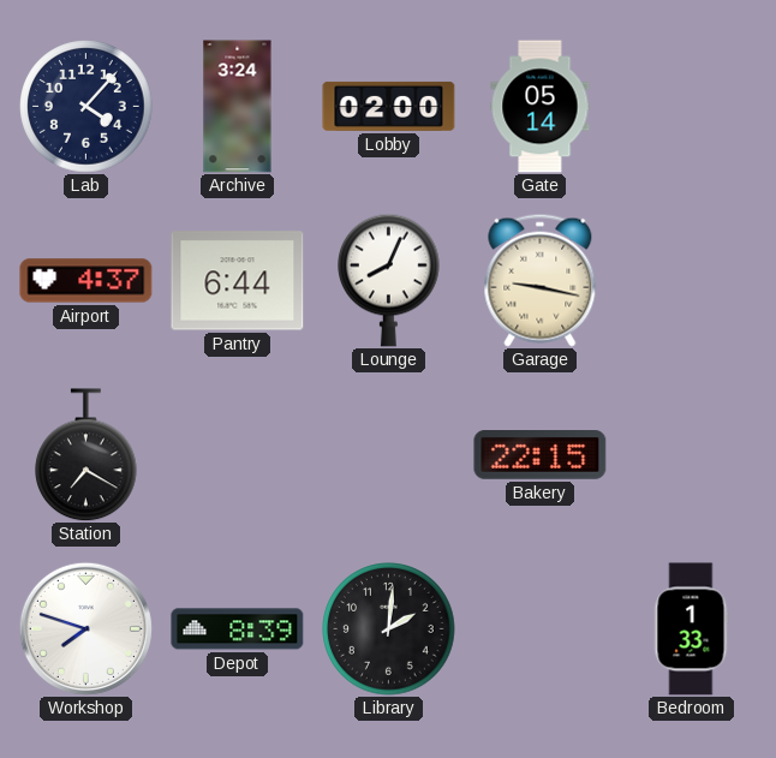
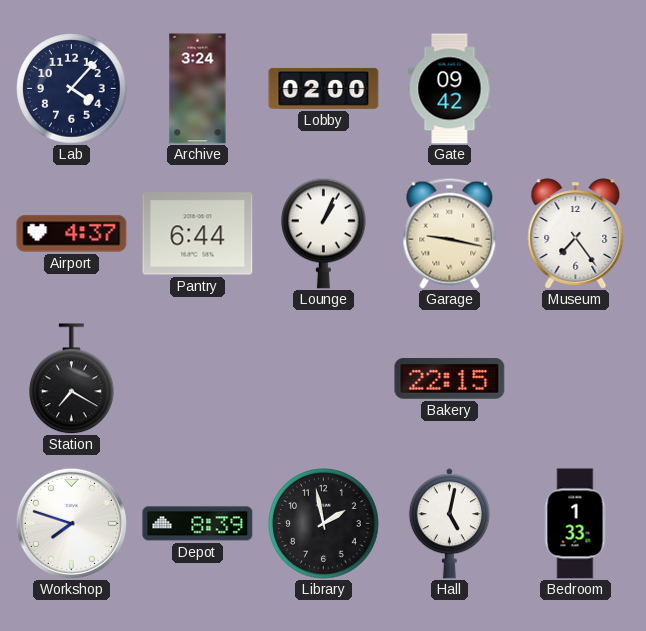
Gate: 05:14 -> 09:42 (450, 89)
Lounge: 8:04 -> 1:04 (324, 233)
Museum: none -> 7:24 (576, 234)
Library: 2:01 -> 1:58 (324, 524)
Hall: none -> 5:02 (449, 524)
